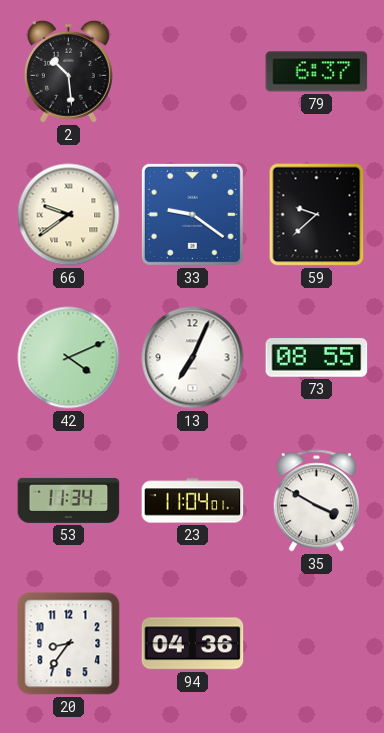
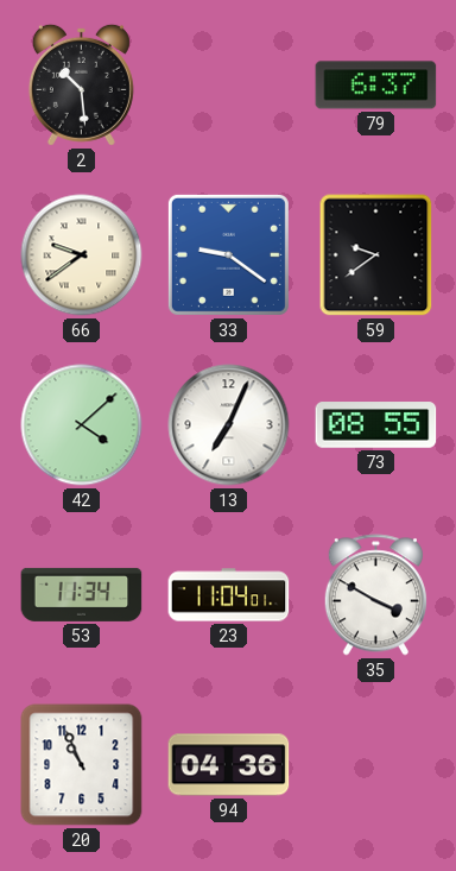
59: 9:38 -> 9:39 (376, 255)
42: 4:11 -> 4:08 (82, 425)
20: 8:36 -> 10:56 (82, 765)
